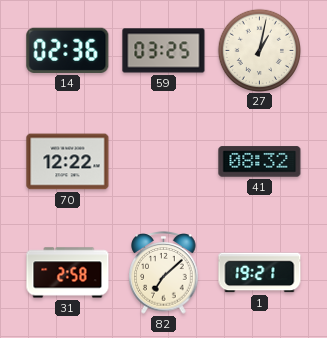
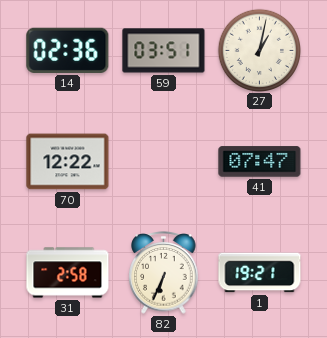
59: 03:25 -> 03:51 (164, 51)
41: 08:32 -> 07:47 (260, 162)
82: 7:08 -> 6:34 (164, 273)
